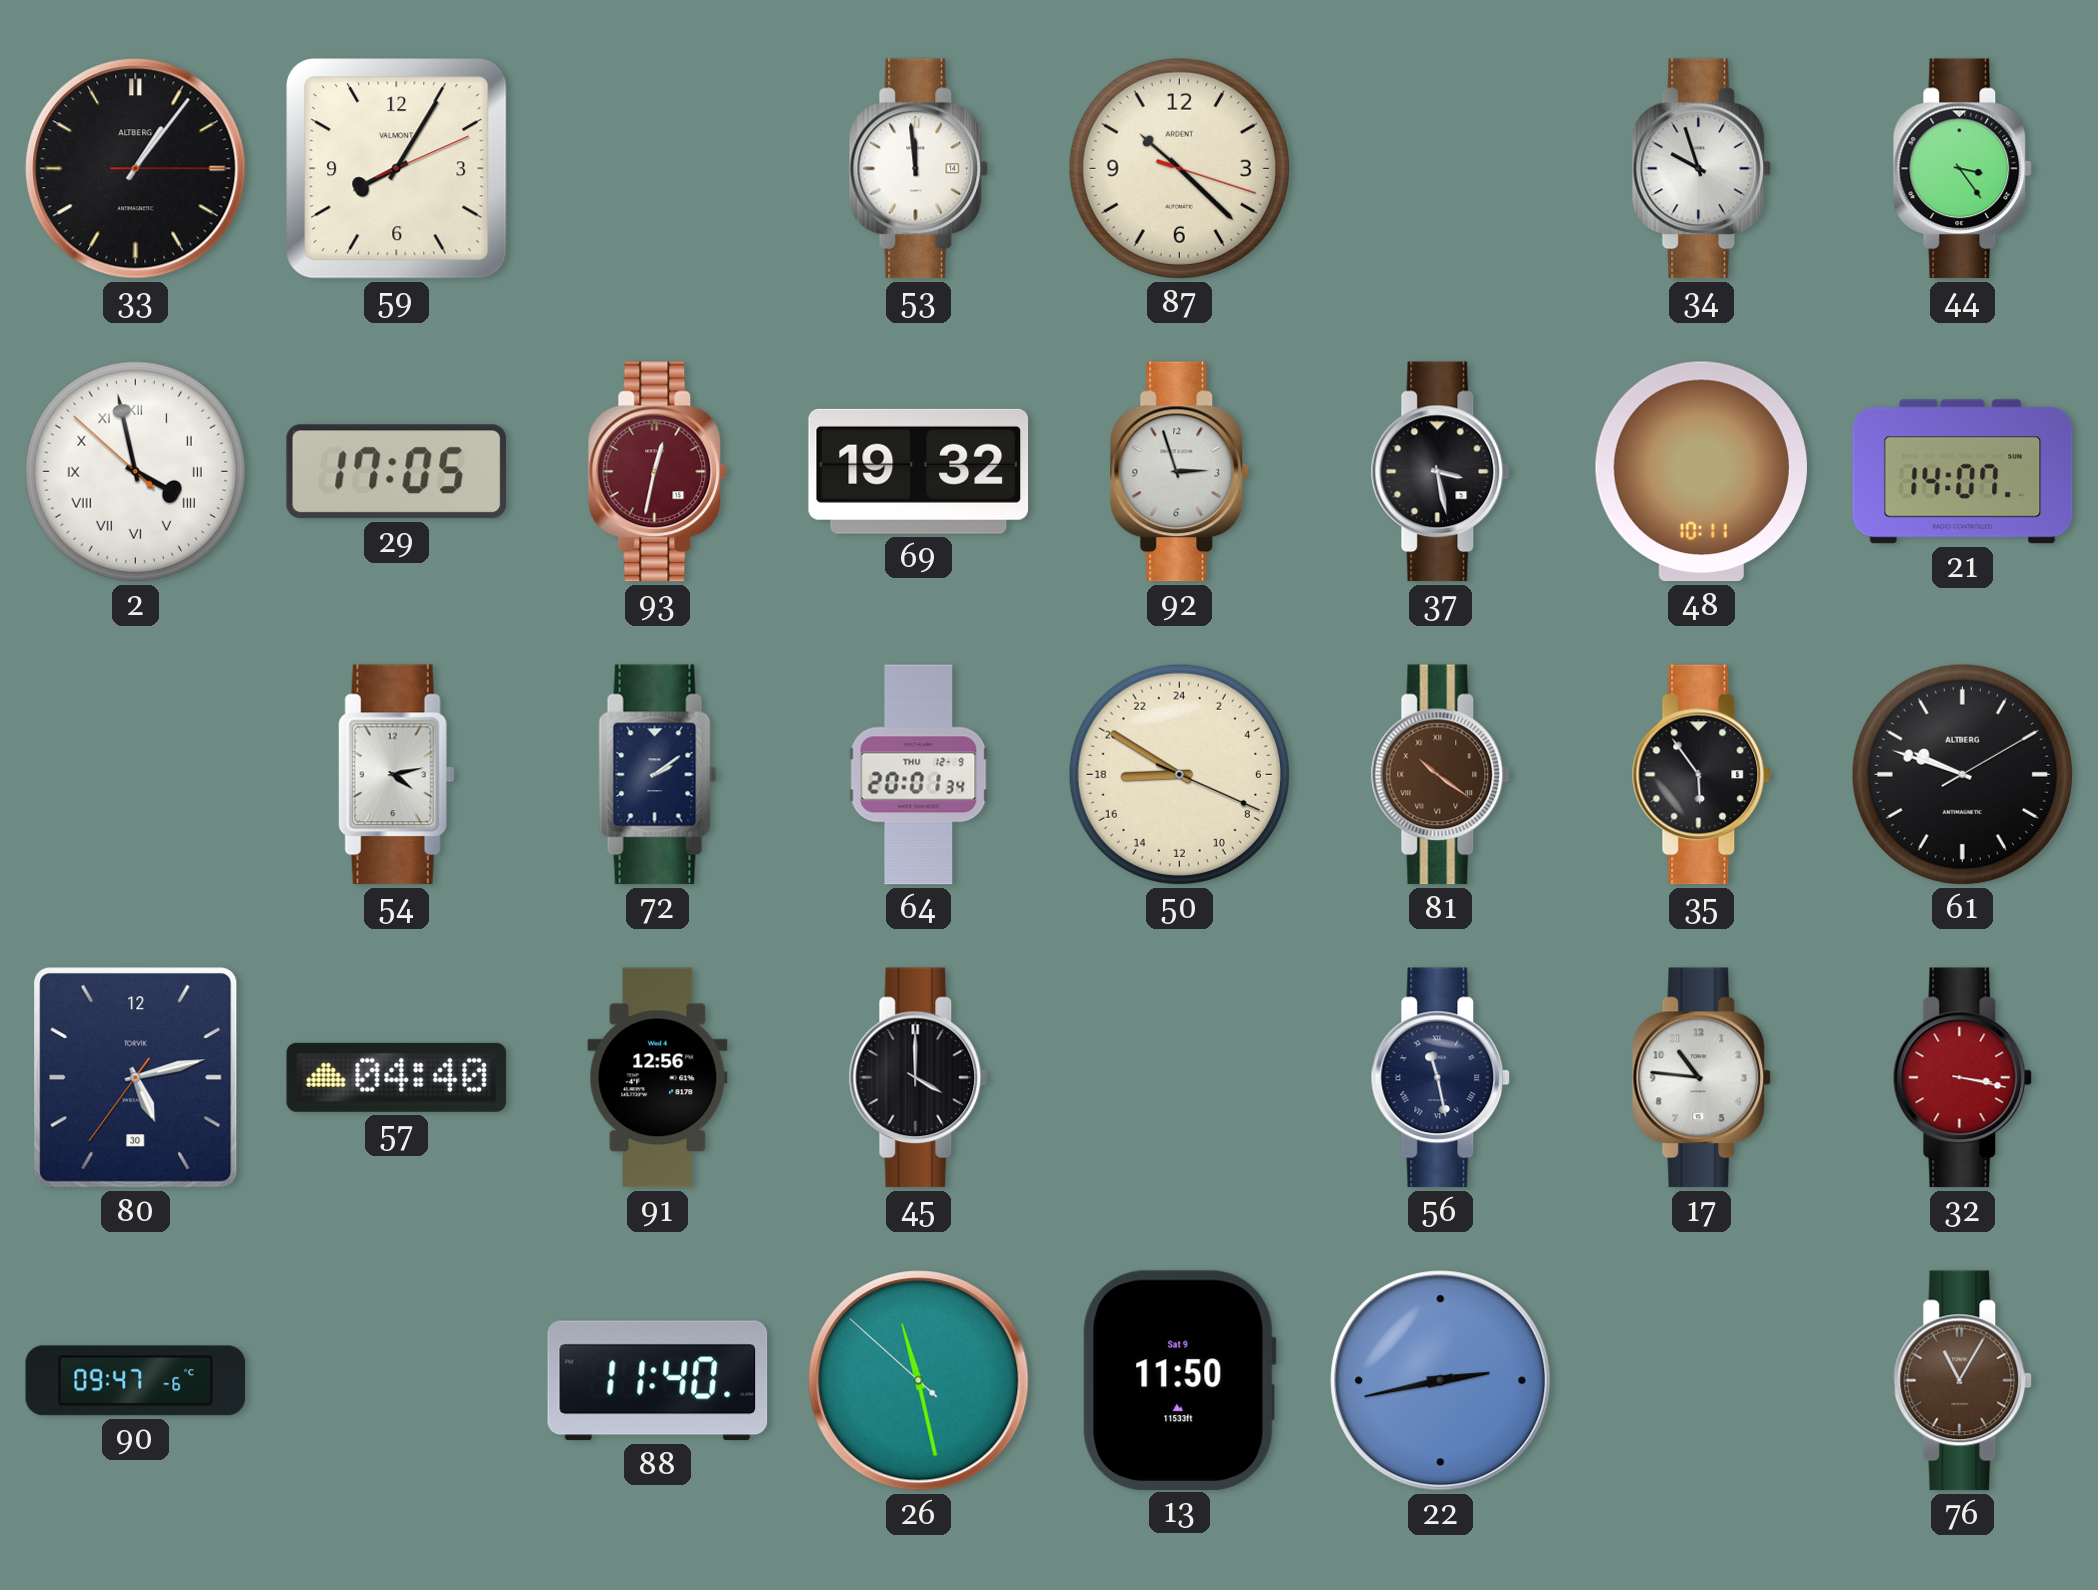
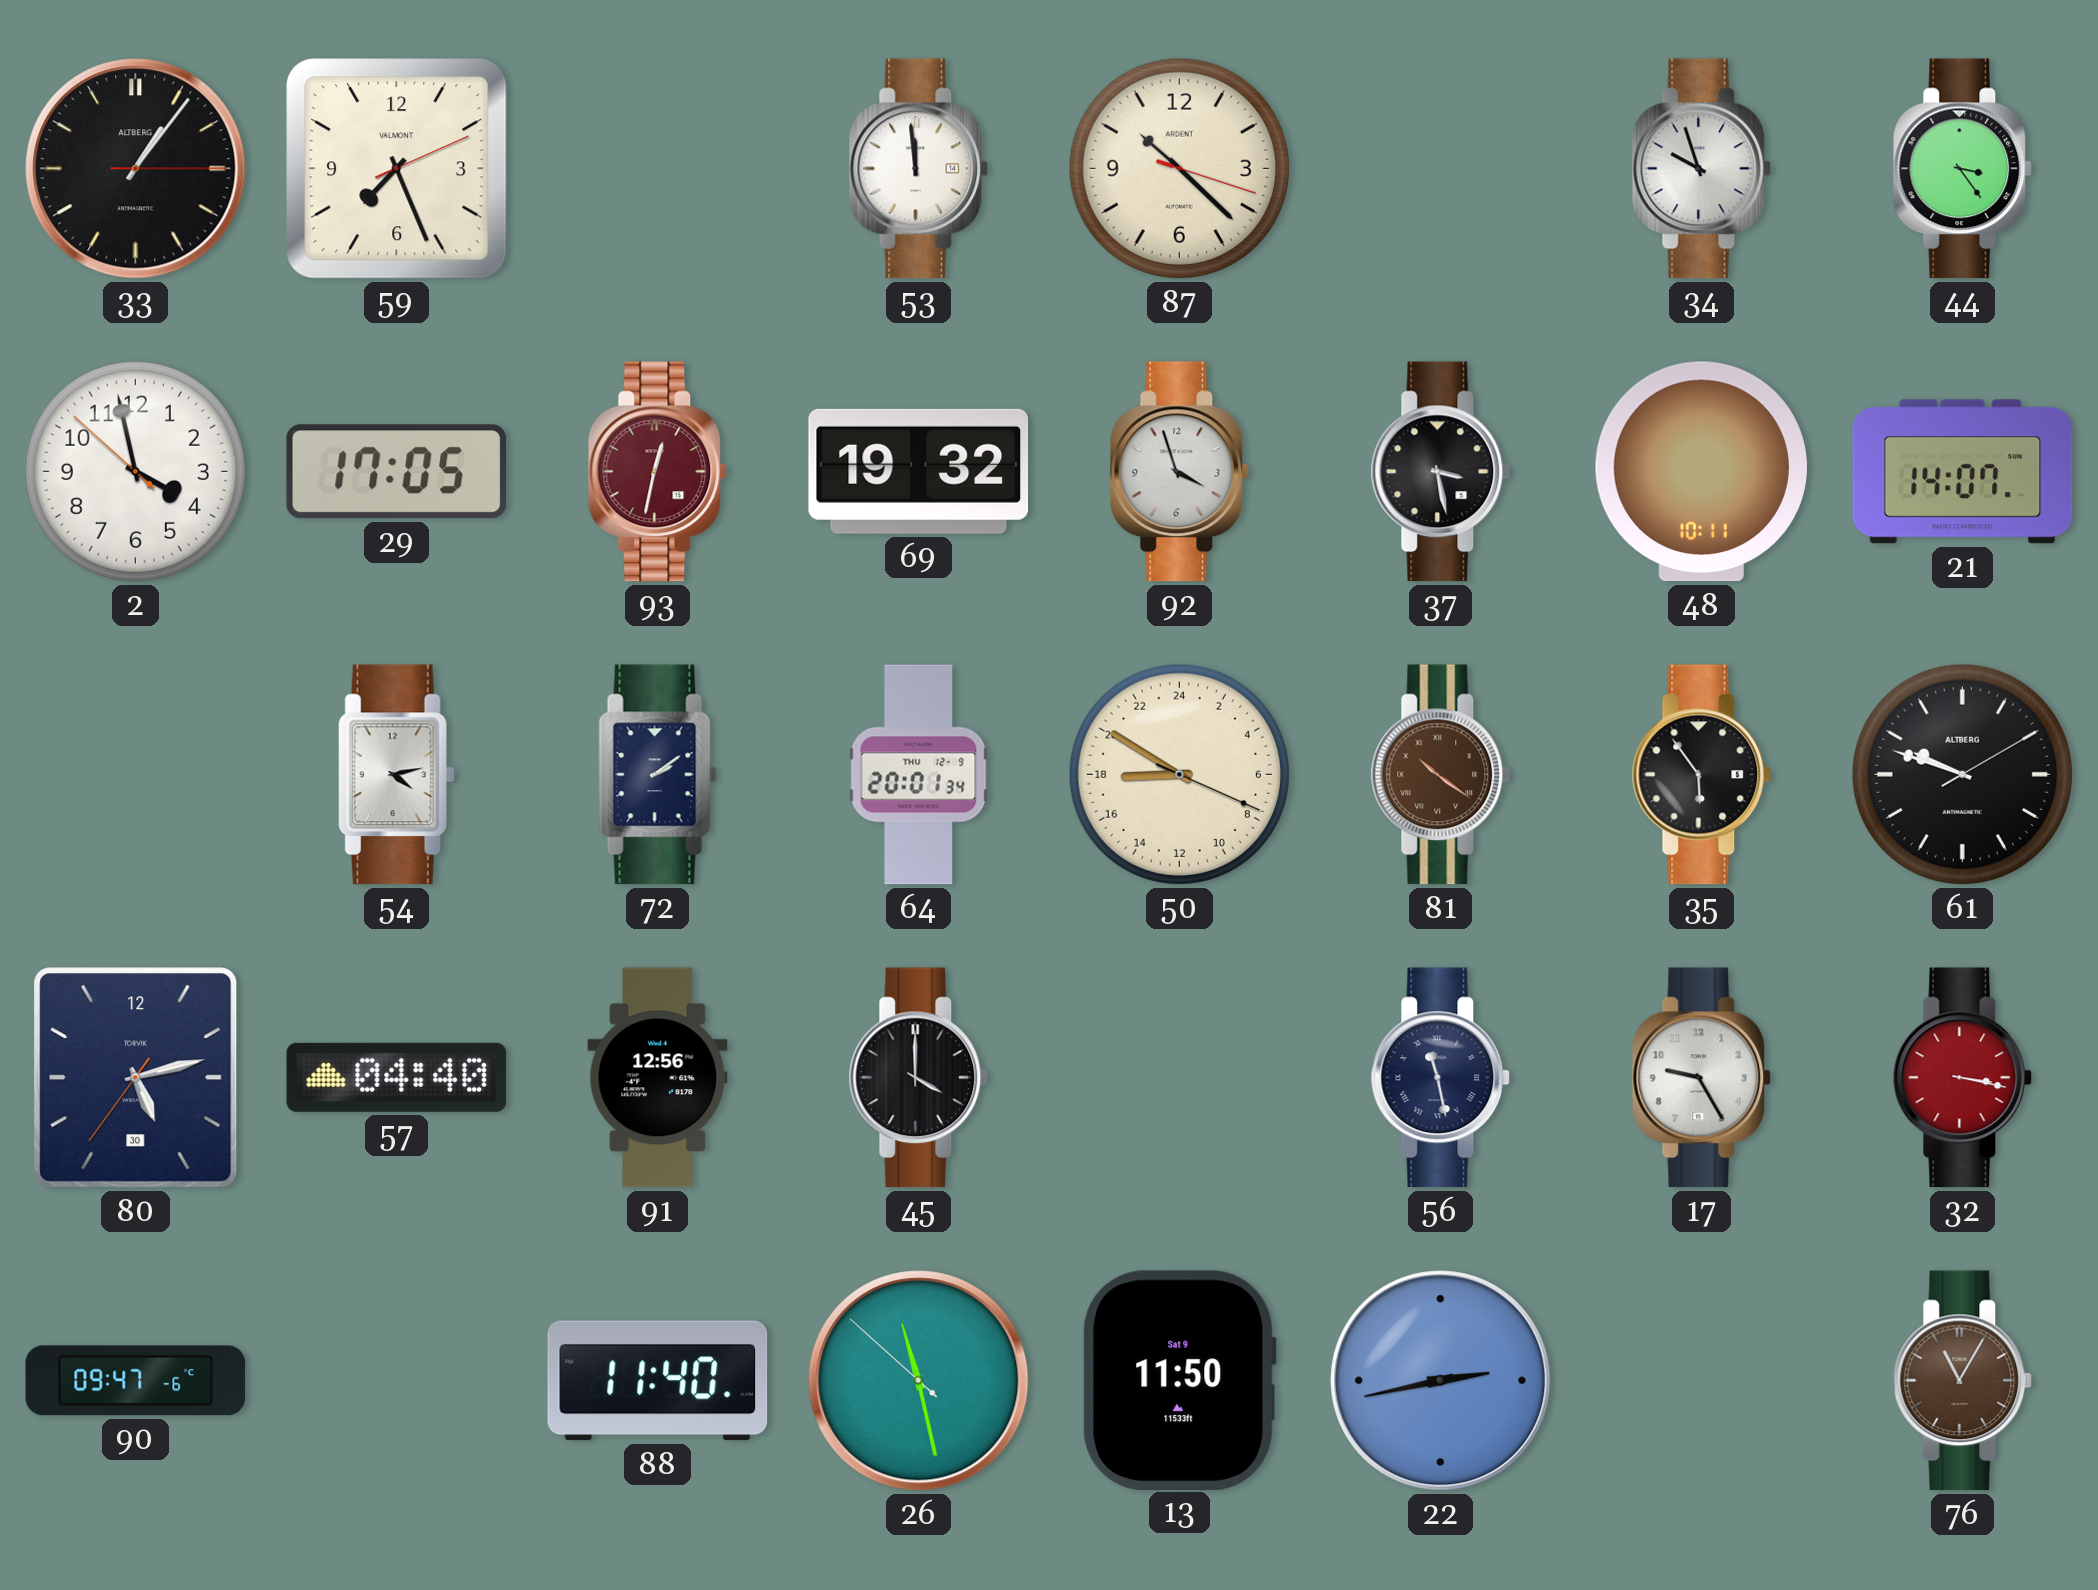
59: 8:05 -> 7:26 (397, 169)
2 numerals: Roman -> Arabic (135, 471)
92: 2:57 -> 3:57 (1180, 472)
17: 10:46 -> 9:25 (1702, 1078)
